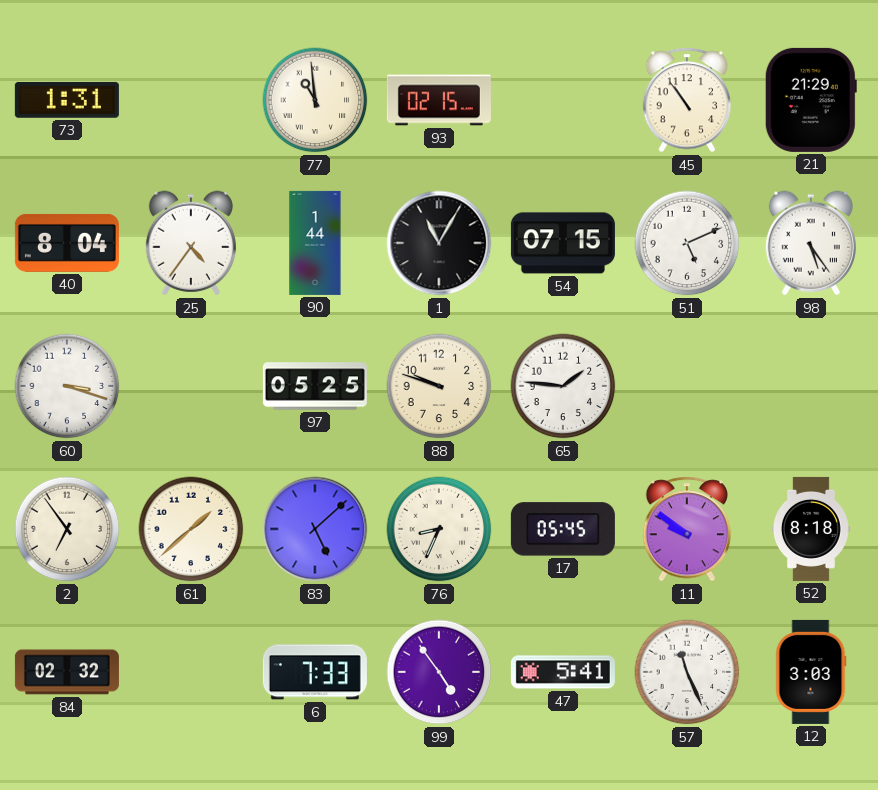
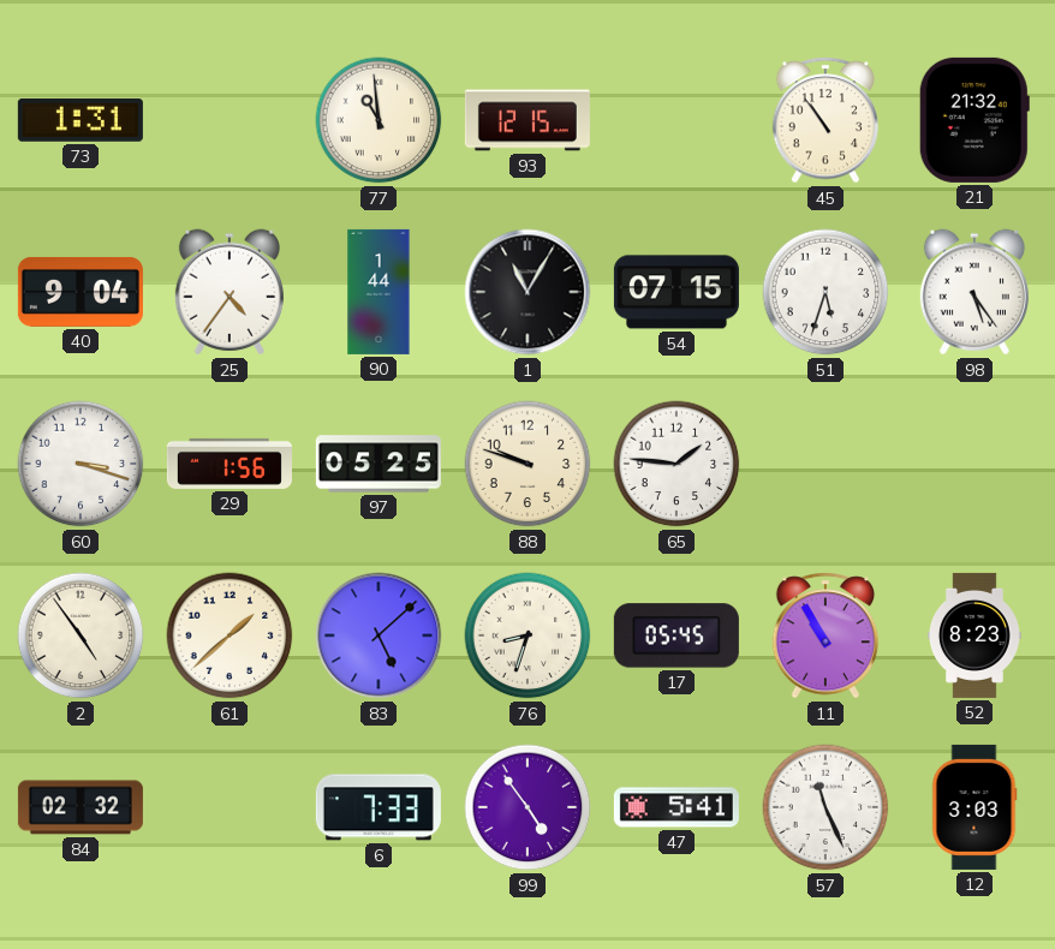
93: 02:15 -> 12:15 (527, 120)
21: 21:29 -> 21:32 (974, 120)
40: 8:04 -> 9:04 (81, 292)
51: 5:11 -> 5:33 (825, 292)
29: none -> 1:56 (230, 464)
2: 6:54 -> 4:54 (81, 635)
76: 8:34 -> 8:33 (527, 635)
11: 9:51 -> 10:55 (825, 635)
52: 8:18 -> 8:23 (974, 635)
